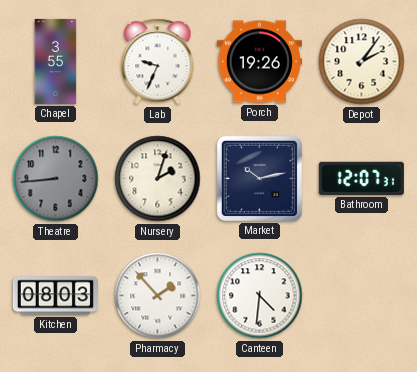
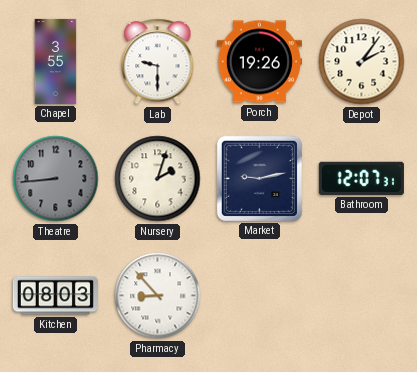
Lab: 9:34 -> 9:30 (158, 62)
Market: 10:13 -> 9:13 (259, 178)
Pharmacy: 1:53 -> 8:53 (158, 296)
Canteen: 4:31 -> none (260, 296)
